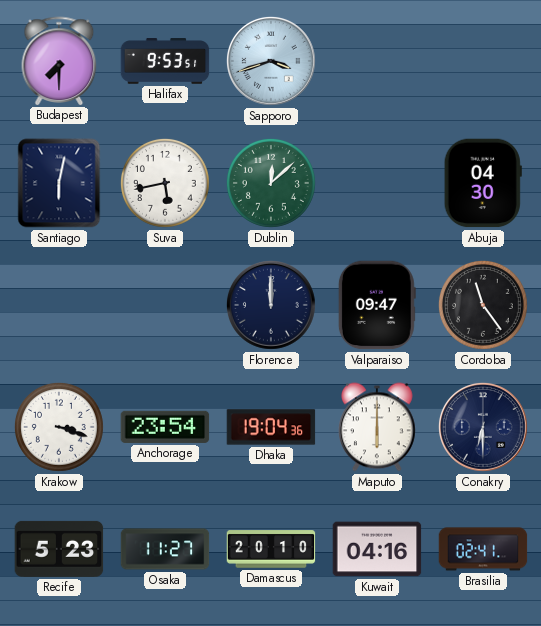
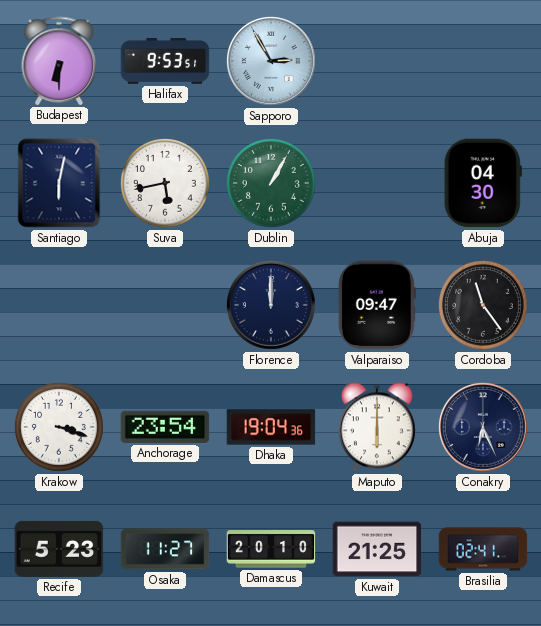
Budapest: 7:30 -> 6:30 (59, 61)
Sapporo: 3:42 -> 2:55 (271, 61)
Dublin: 12:08 -> 1:05 (271, 183)
Conakry: 6:30 -> 6:26 (483, 427)
Kuwait: 04:16 -> 21:25 (377, 549)
